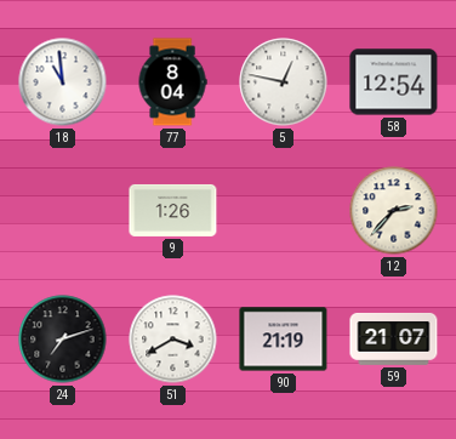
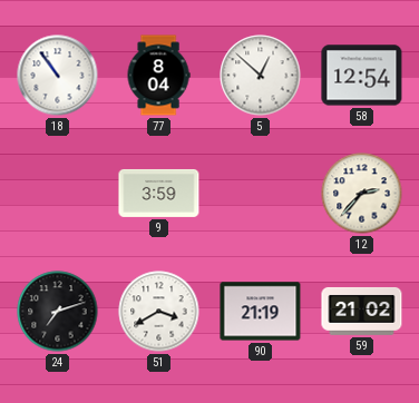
18: 10:59 -> 10:54 (58, 76)
5: 12:47 -> 12:52 (261, 76)
9: 1:26 -> 3:59 (159, 193)
59: 21:07 -> 21:02 (362, 311)
